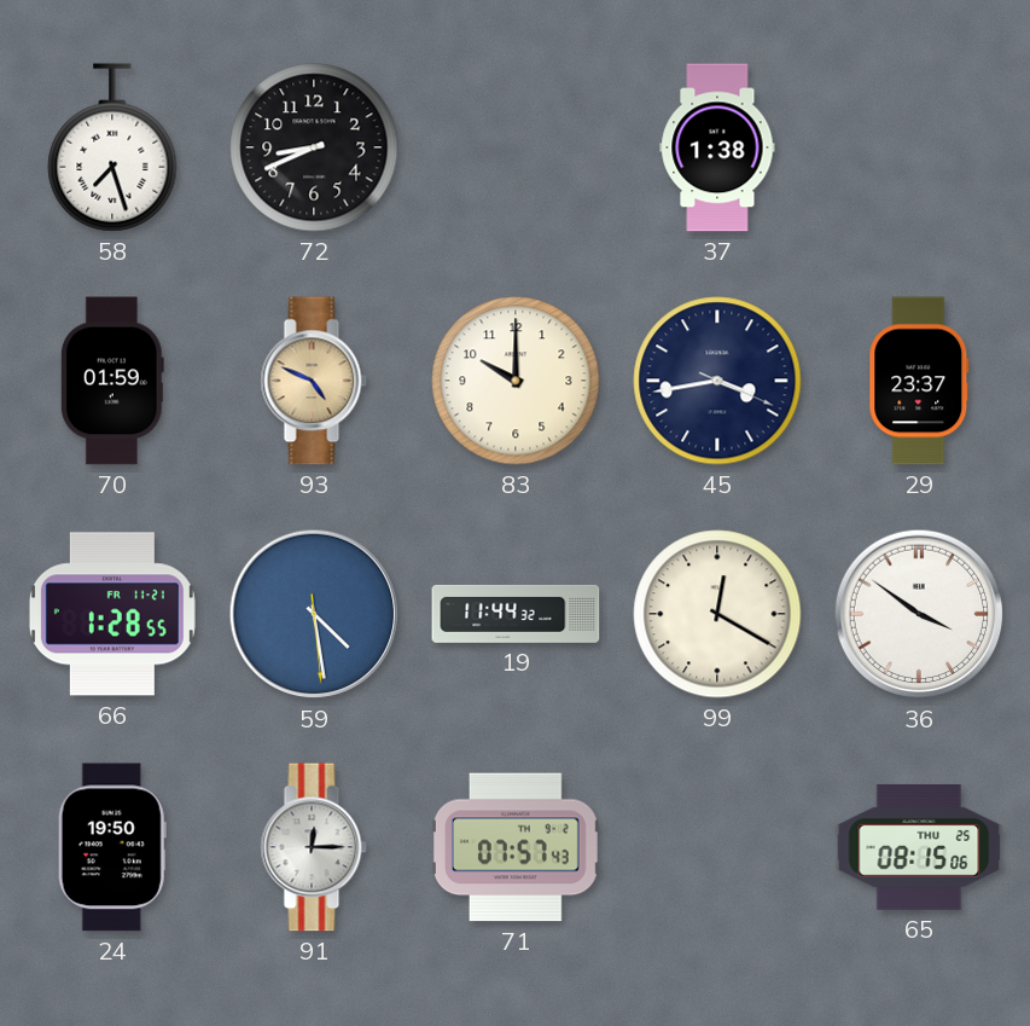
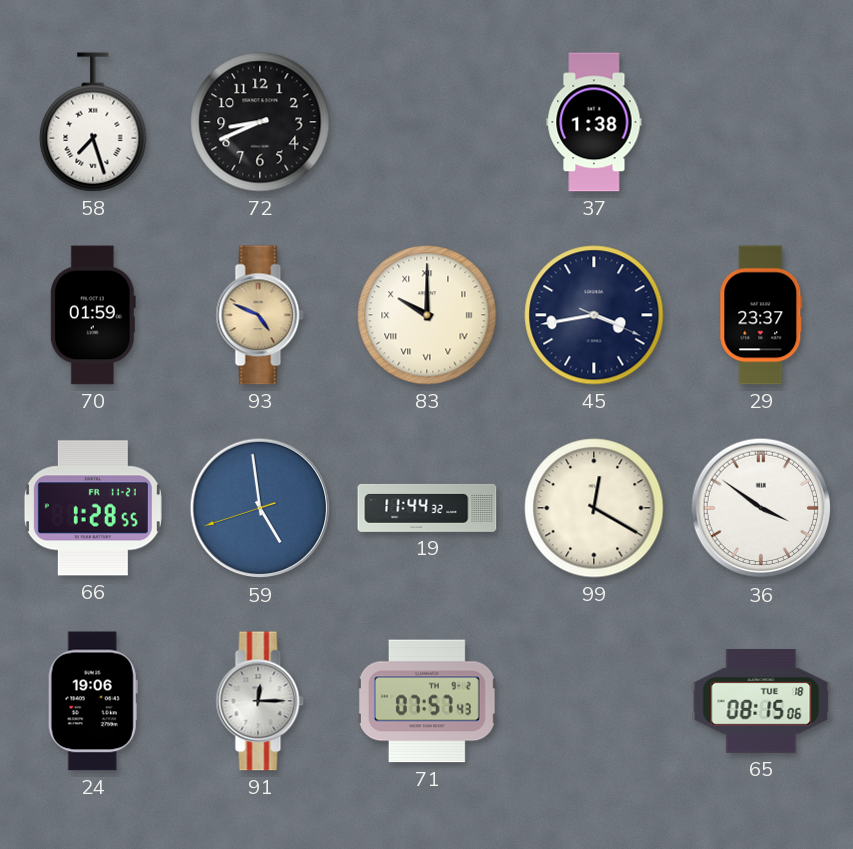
83 numerals: Arabic -> Roman (427, 315)
59: 4:28 -> 4:58 (260, 508)
24: 19:50 -> 19:06 (93, 701)
65 date: THU 25 -> TUE 18 (761, 701)
